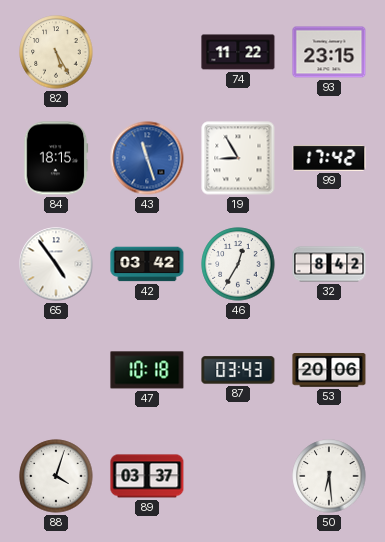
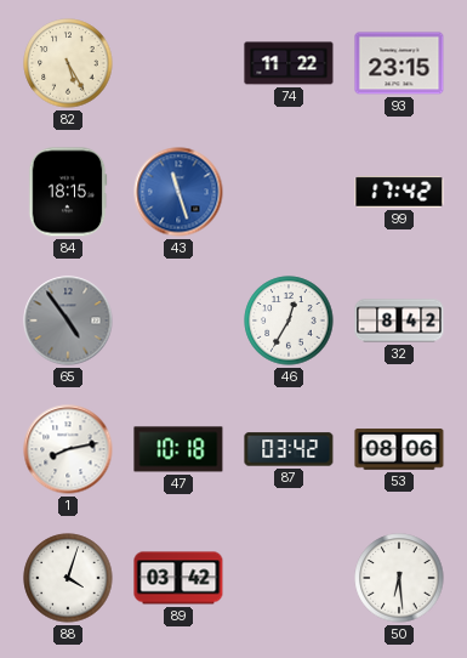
19: 8:55 -> none (238, 158)
65 dial: white -> grey (68, 321)
42: 03:42 -> none (147, 264)
1: none -> 8:13 (68, 449)
87: 03:43 -> 03:42 (289, 449)
53: 20:06 -> 08:06 (399, 449)
89: 03:37 -> 03:42 (178, 578)
